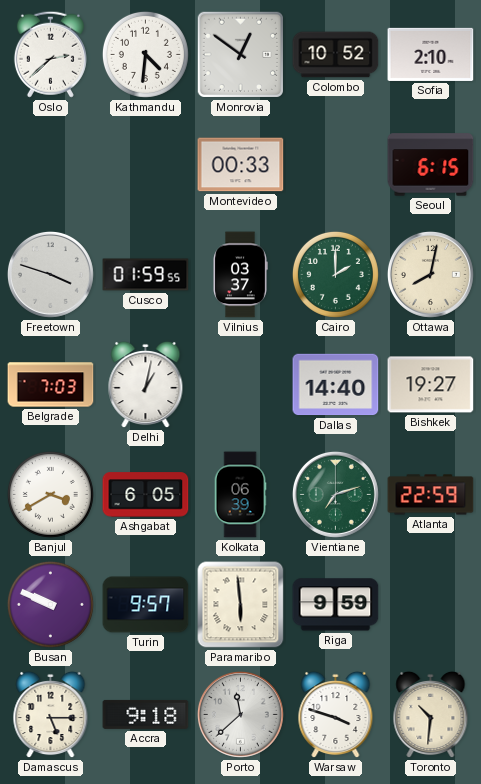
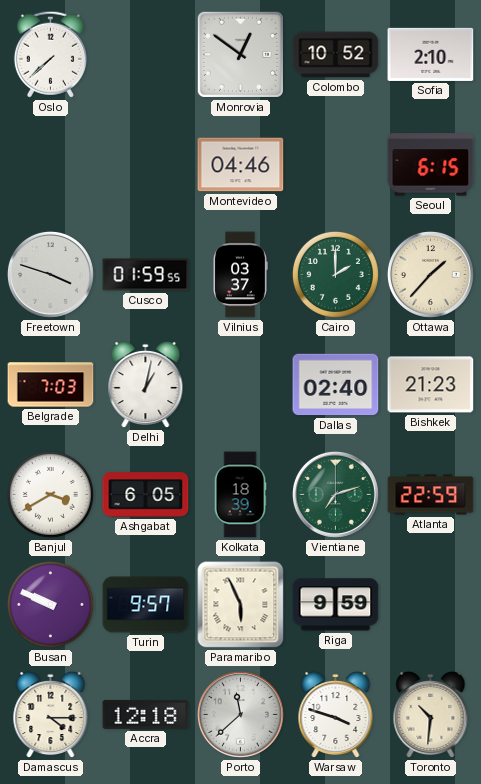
Oslo: 2:38 -> 7:38 (50, 54)
Kathmandu: 4:31 -> none (145, 54)
Montevideo: 00:33 -> 04:46 (241, 165)
Ottawa: 8:02 -> 1:37 (430, 274)
Dallas: 14:40 -> 02:40 (336, 385)
Bishkek: 19:27 -> 21:23 (431, 385)
Kolkata: 06:39 -> 18:39 (240, 495)
Paramaribo: 5:59 -> 5:56 (241, 605)
Damascus: 5:15 -> 4:15 (51, 715)
Accra: 9:18 -> 12:18 (146, 714)
